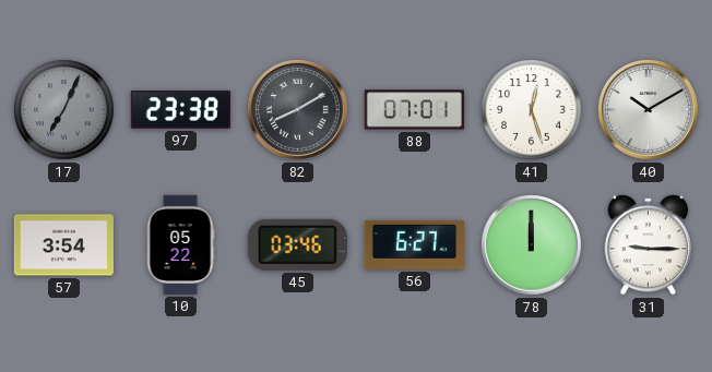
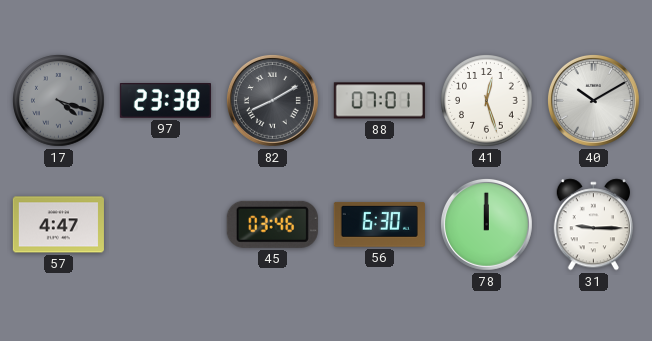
17: 7:04 -> 4:18 (59, 101)
57: 3:54 -> 4:47 (58, 225)
10: 05:22 -> none (180, 244)
56: 6:27 -> 6:30 (379, 224)
